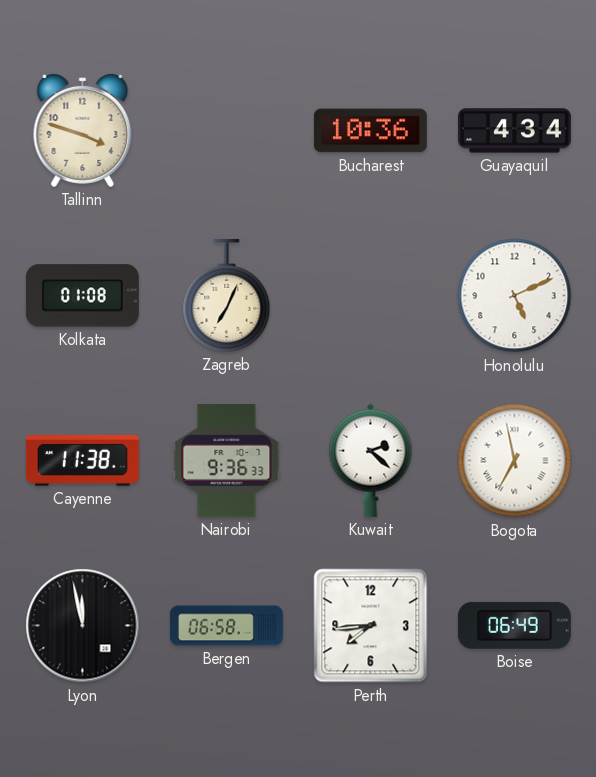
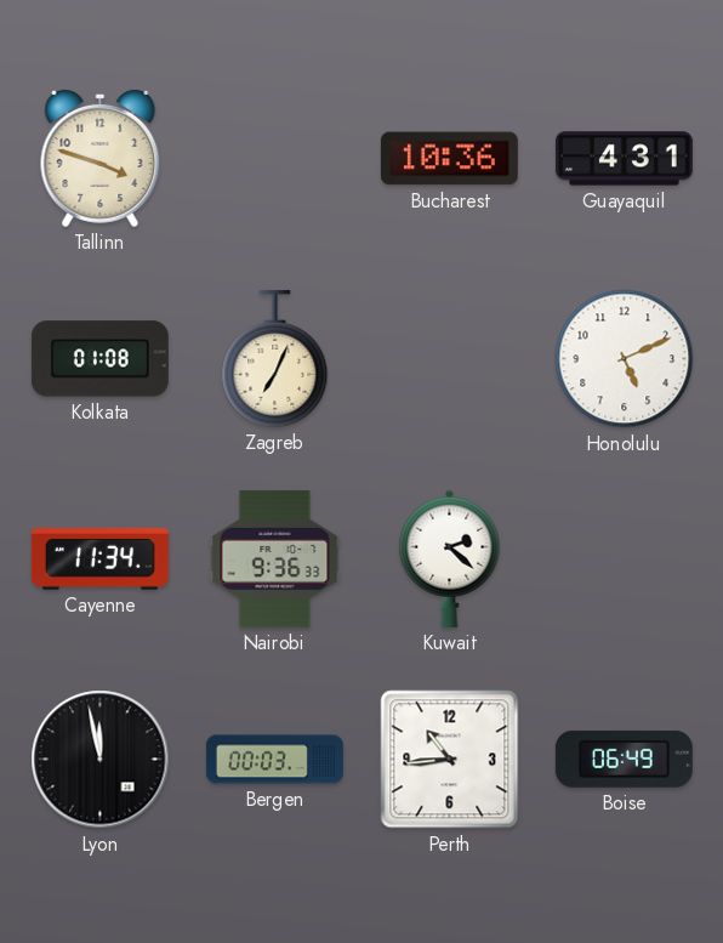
Guayaquil: 4:34 -> 4:31 (625, 159)
Cayenne: 11:38 -> 11:34 (99, 559)
Bogota: 6:58 -> none (515, 461)
Bergen: 06:58 -> 00:03 (274, 760)
Perth: 7:44 -> 10:44 (450, 760)
